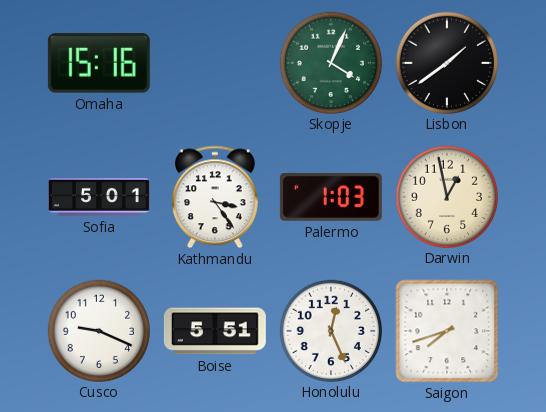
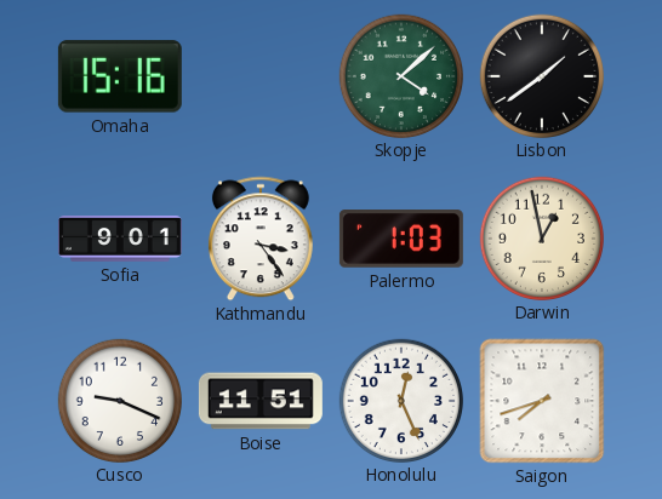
Skopje: 4:04 -> 4:08 (400, 75)
Sofia: 5:01 -> 9:01 (120, 240)
Boise: 5:51 -> 11:51 (261, 401)
